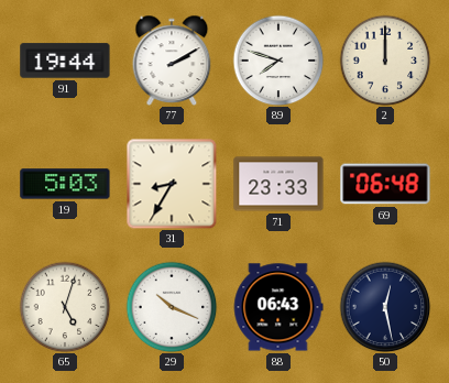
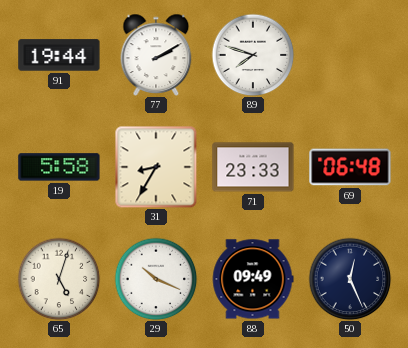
2: 12:00 -> none (385, 61)
19: 5:03 -> 5:58 (59, 167)
88: 06:43 -> 09:49 (253, 279)
50: 12:28 -> 12:26 (350, 279)
